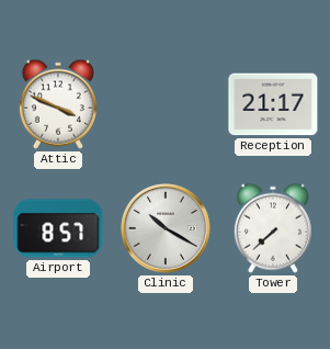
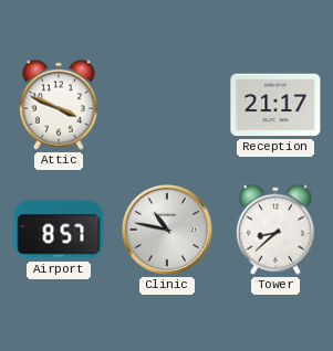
Clinic: 10:20 -> 10:47 (167, 230)
Tower: 7:38 -> 8:38 (275, 230)
